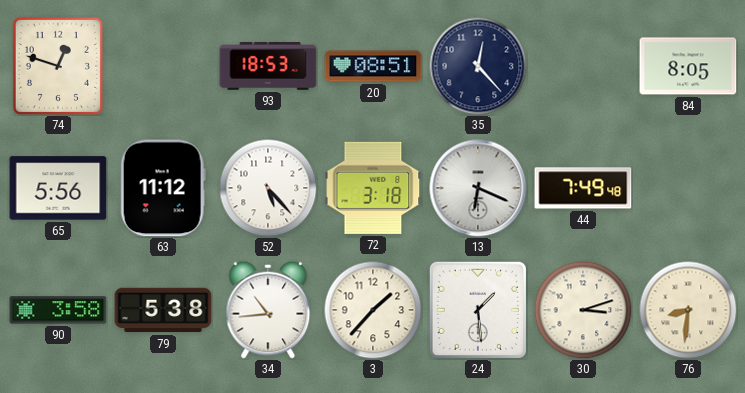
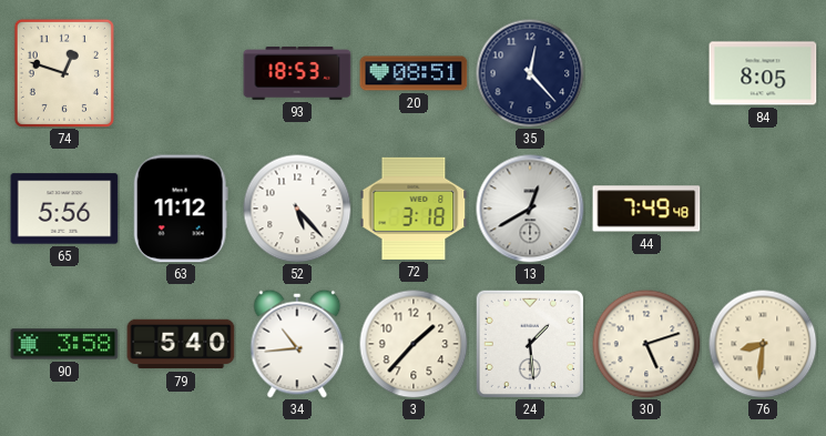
13: 6:19 -> 12:40 (530, 209)
79: 5:38 -> 5:40 (181, 344)
30: 3:12 -> 5:12 (646, 344)
